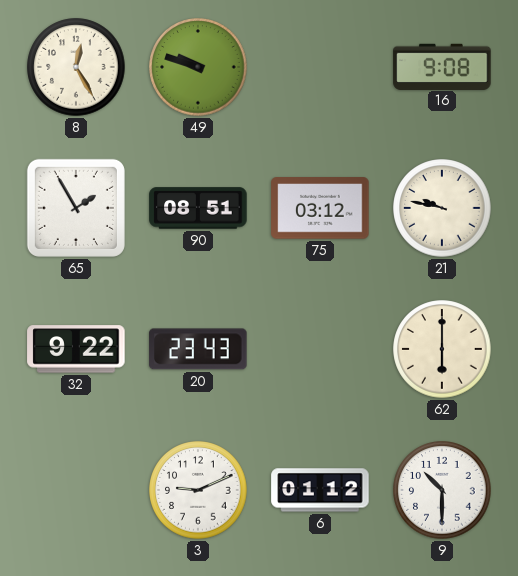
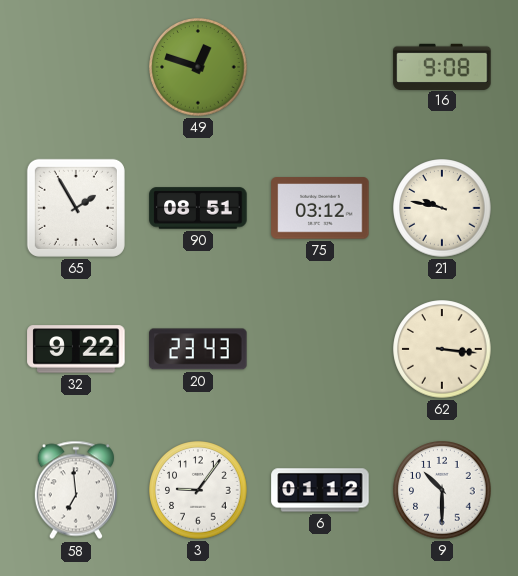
8: 12:25 -> none (76, 67)
49: 9:48 -> 12:48 (198, 67)
62: 6:00 -> 3:16 (442, 349)
58: none -> 6:59 (76, 490)
3: 9:11 -> 9:06 (198, 490)
